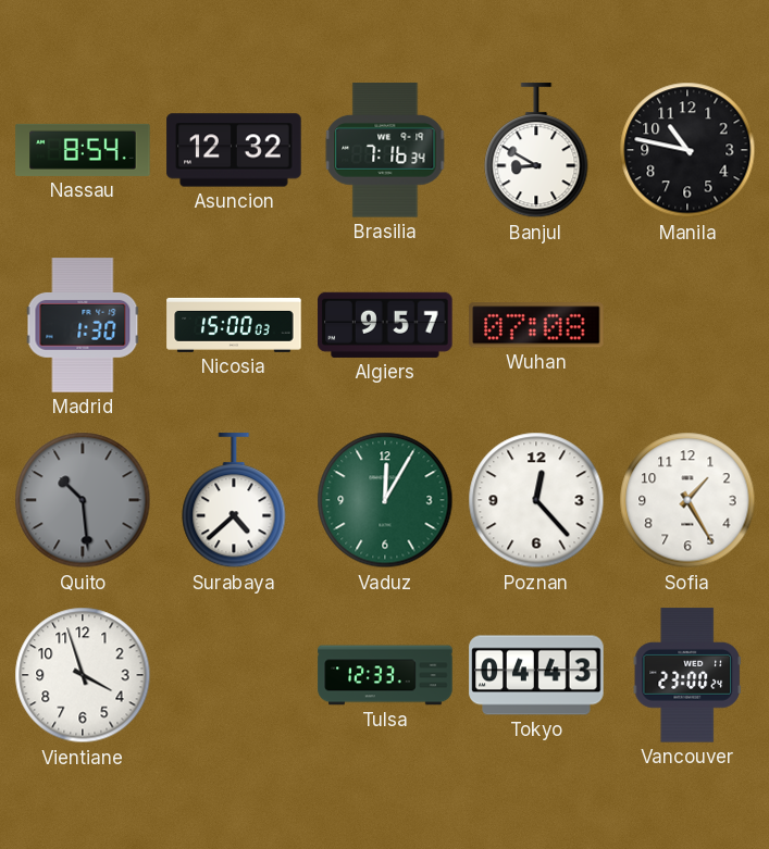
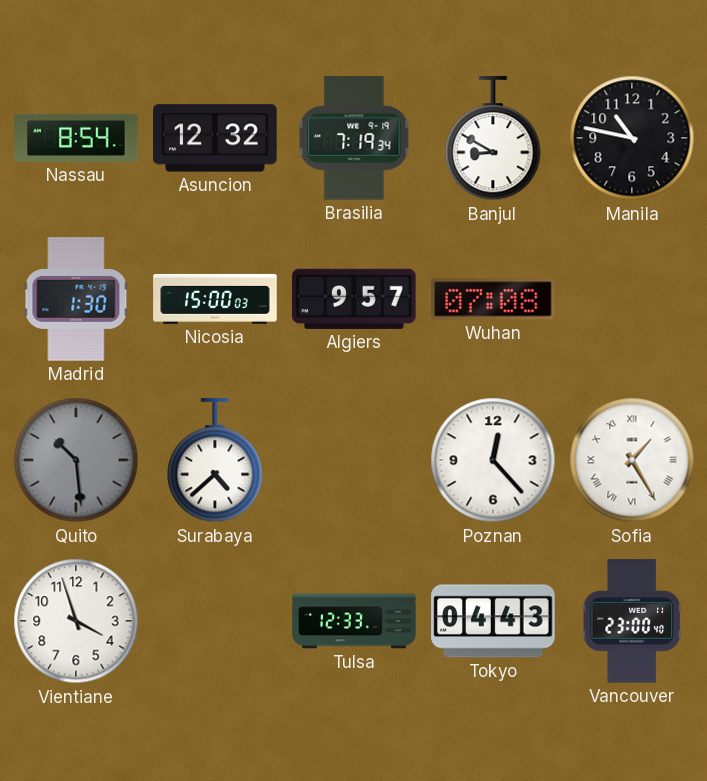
Brasilia: 7:16 -> 7:19 (354, 138)
Vaduz: 12:05 -> none (385, 500)
Sofia numerals: Arabic -> Roman (632, 460)
Vancouver: 23:00:24 -> 23:00:40 (632, 621)
